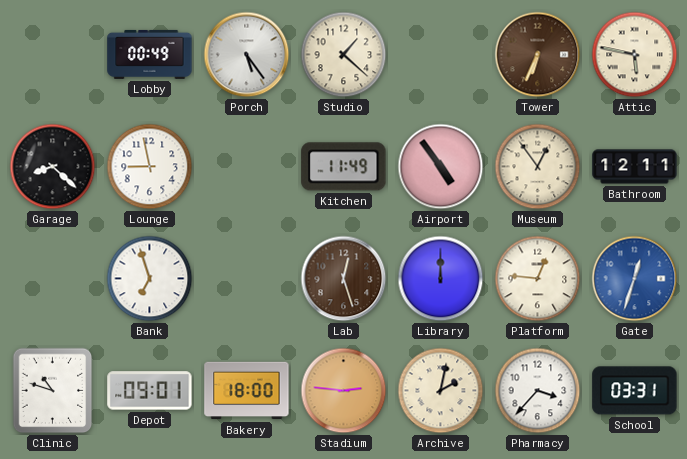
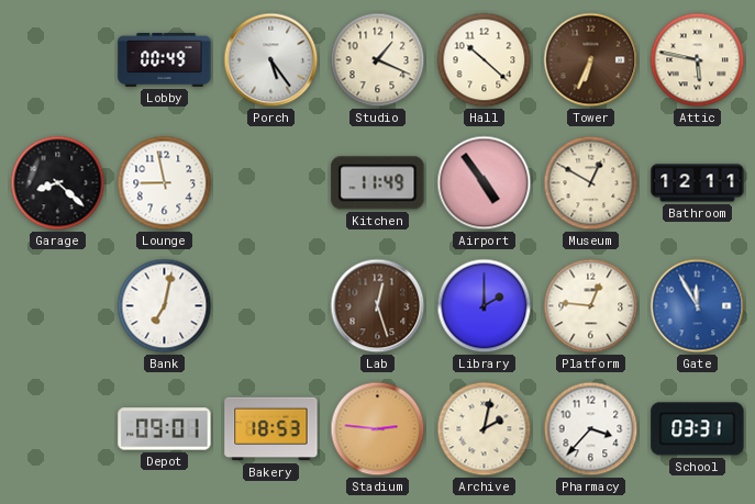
Studio: 1:22 -> 1:19 (378, 60)
Hall: none -> 10:22 (485, 60)
Museum: 12:54 -> 12:50 (591, 183)
Bank: 6:57 -> 7:02 (165, 306)
Library: 12:00 -> 2:00 (485, 306)
Gate: 12:33 -> 11:55 (698, 306)
Clinic: 10:48 -> none (53, 391)
Bakery: 18:00 -> 18:53 (271, 429)
